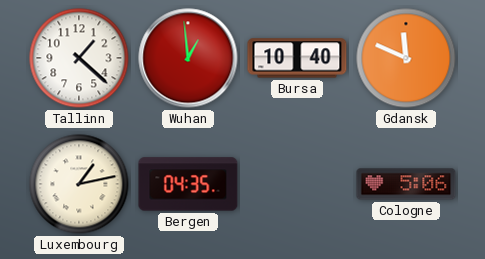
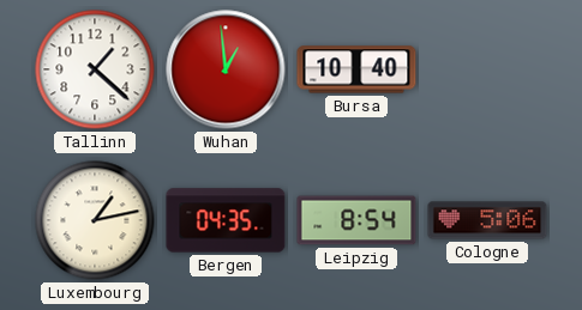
Gdansk: 11:49 -> none (406, 58)
Leipzig: none -> 8:54 (356, 220)
